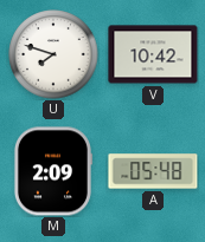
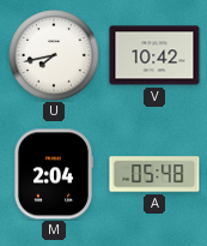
U: 7:48 -> 7:43 (54, 55)
M: 2:09 -> 2:04 (53, 174)
